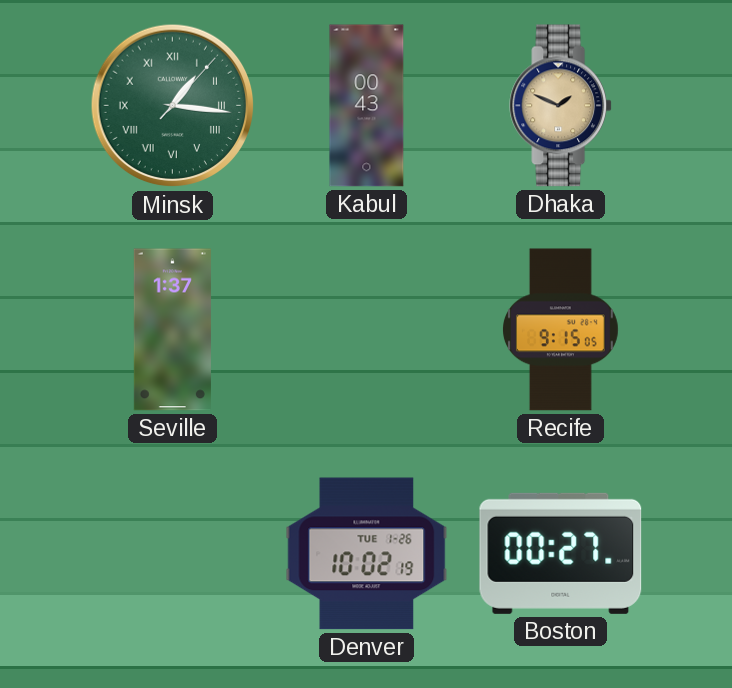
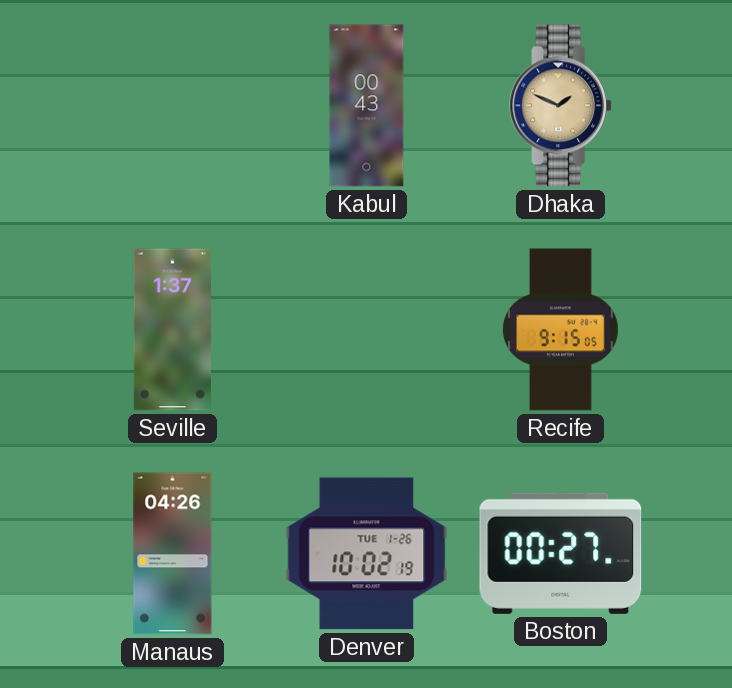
Minsk: 1:16 -> none (173, 106)
Manaus: none -> 04:26 (173, 554)
